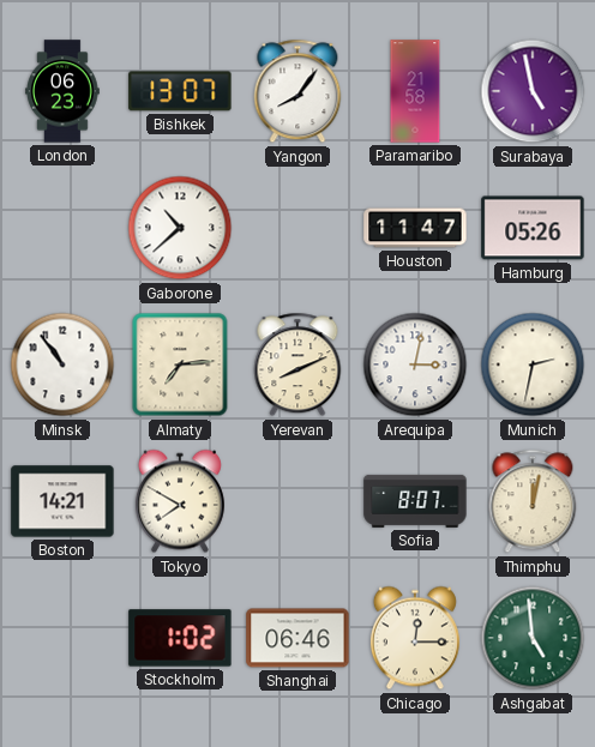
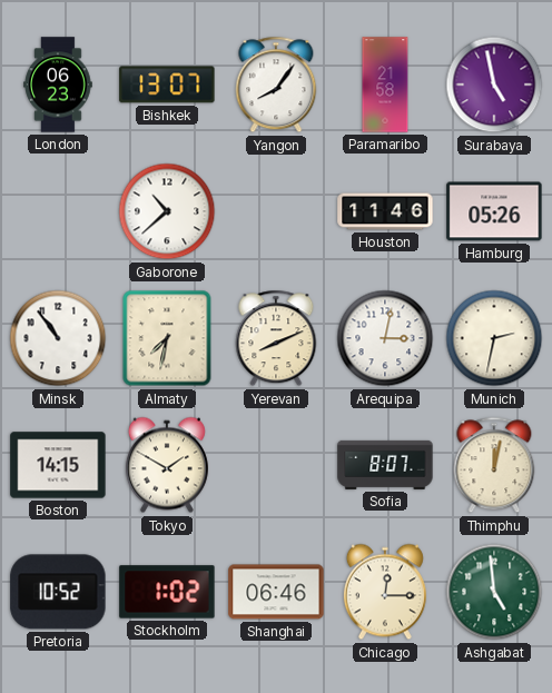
Houston: 11:47 -> 11:46 (385, 211)
Almaty: 7:14 -> 7:32 (167, 338)
Boston: 14:21 -> 14:15 (58, 465)
Tokyo: 7:50 -> 1:50 (167, 465)
Pretoria: none -> 10:52 (58, 592)
